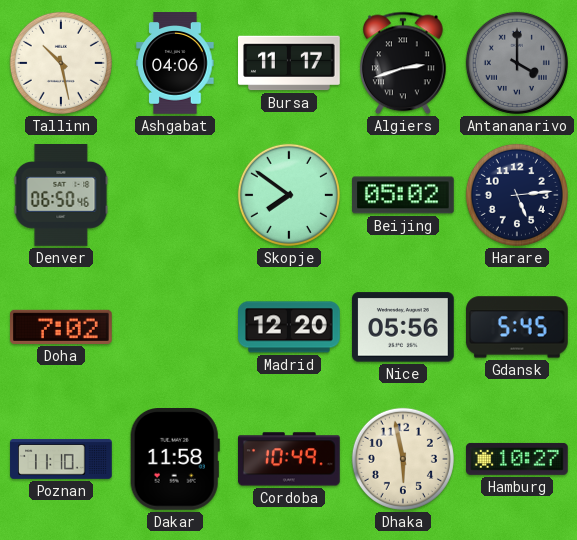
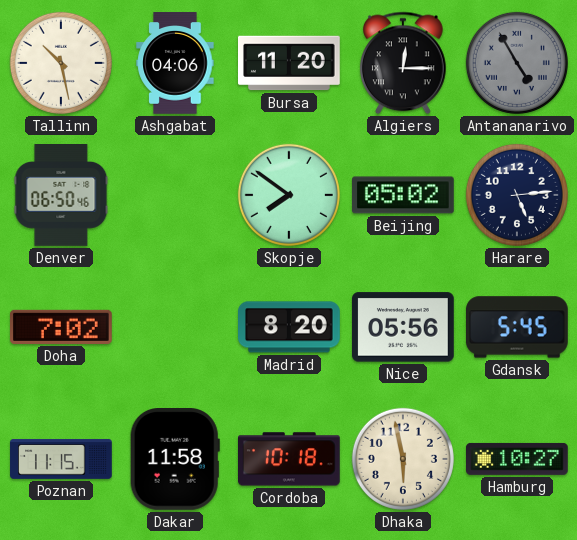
Bursa: 11:17 -> 11:20 (289, 63)
Algiers: 2:42 -> 12:15 (404, 63)
Antananarivo: 4:00 -> 4:55 (517, 63)
Madrid: 12:20 -> 8:20 (290, 327)
Poznan: 11:10 -> 11:15 (61, 460)
Cordoba: 10:49 -> 10:18 (290, 459)
